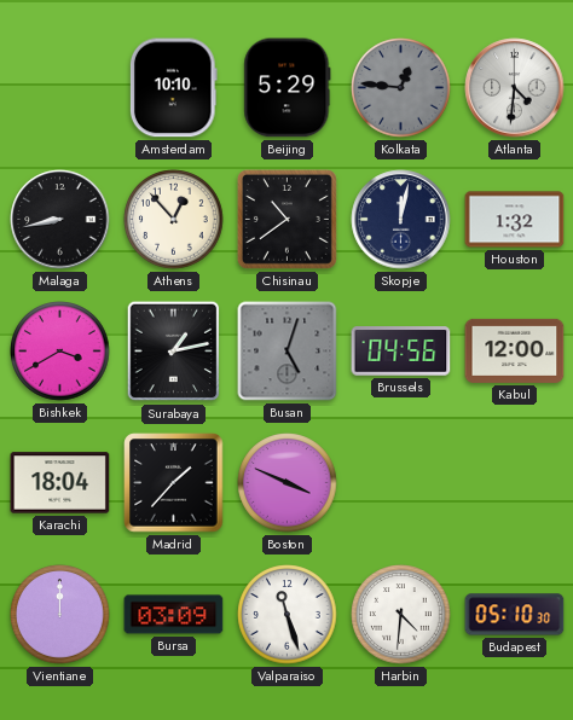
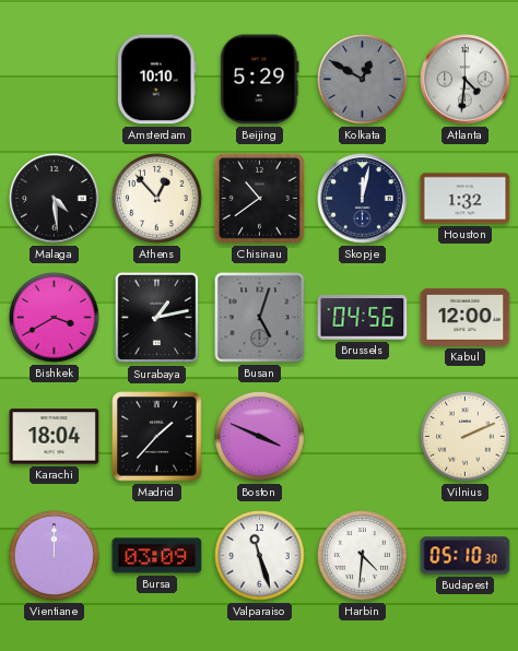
Kolkata: 12:46 -> 12:50 (363, 80)
Malaga: 8:43 -> 4:29 (55, 199)
Vilnius: none -> 2:11 (466, 437)
